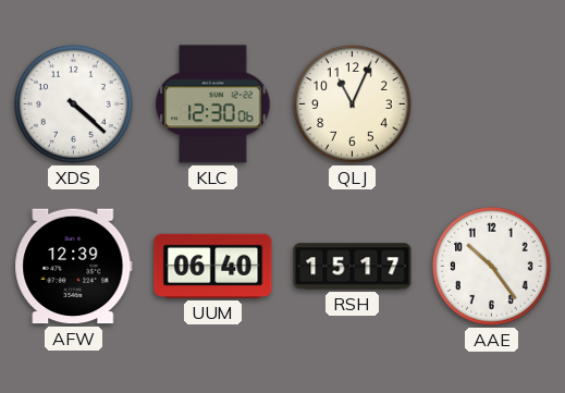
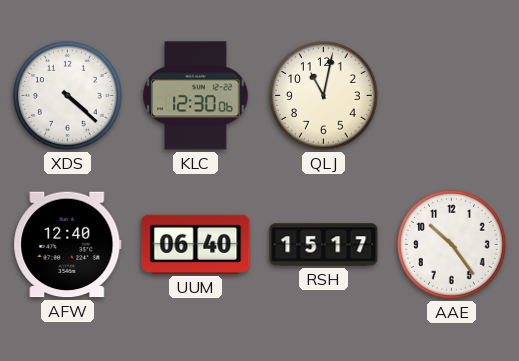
QLJ: 11:04 -> 11:02 (324, 96)
AFW: 12:39 -> 12:40 (68, 245)
